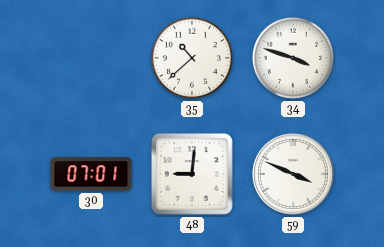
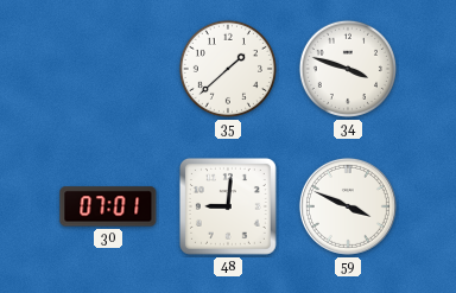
35: 10:38 -> 1:38 (228, 69)
